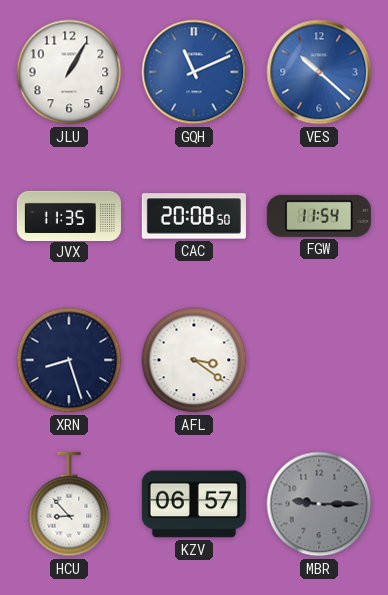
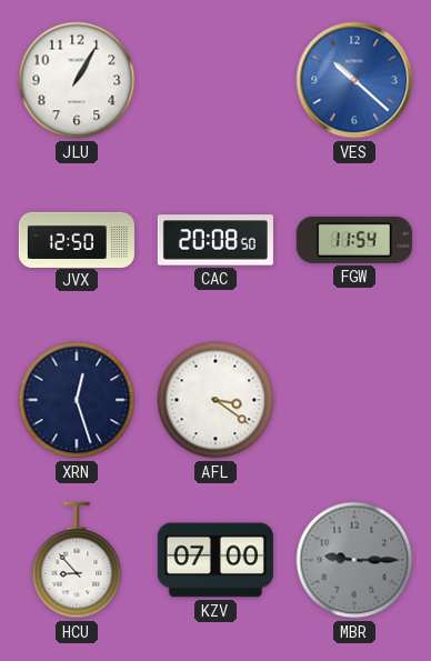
GQH: 11:11 -> none (194, 72)
JVX: 11:35 -> 12:50 (77, 239)
XRN: 8:27 -> 12:27 (77, 400)
KZV: 06:57 -> 07:00 (215, 560)
